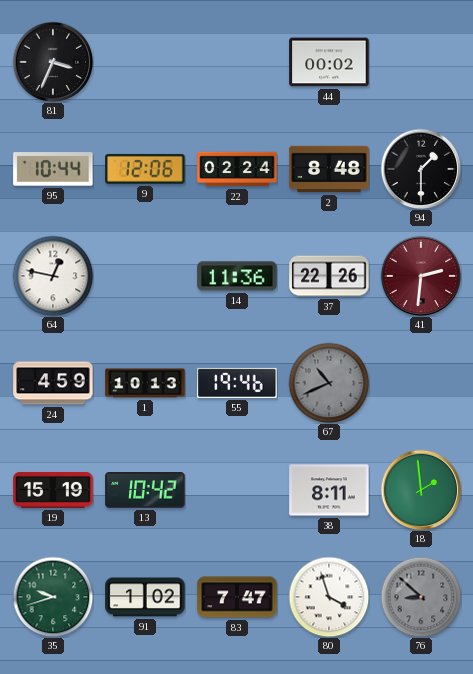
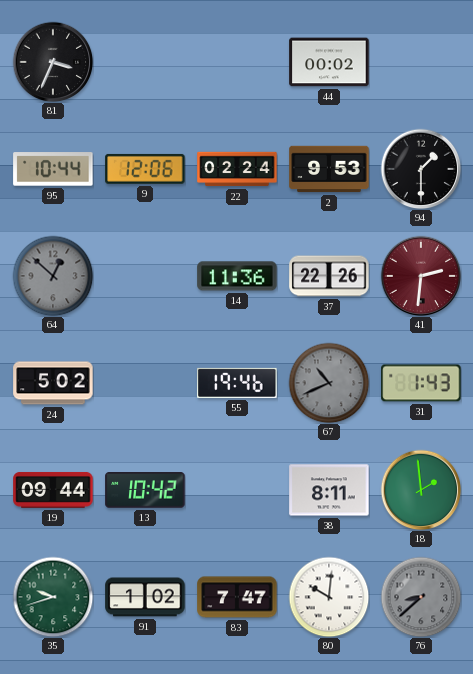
2: 8:48 -> 9:53 (329, 169)
64: 12:47 -> 12:52 (53, 276)
64 dial: white -> grey (53, 276)
24: 4:59 -> 5:02 (53, 383)
1: 10:13 -> none (145, 383)
31: none -> 1:43 (421, 383)
19: 15:19 -> 09:44 (53, 490)
80: 3:57 -> 10:01 (329, 597)
76: 8:52 -> 8:38 (421, 597)
